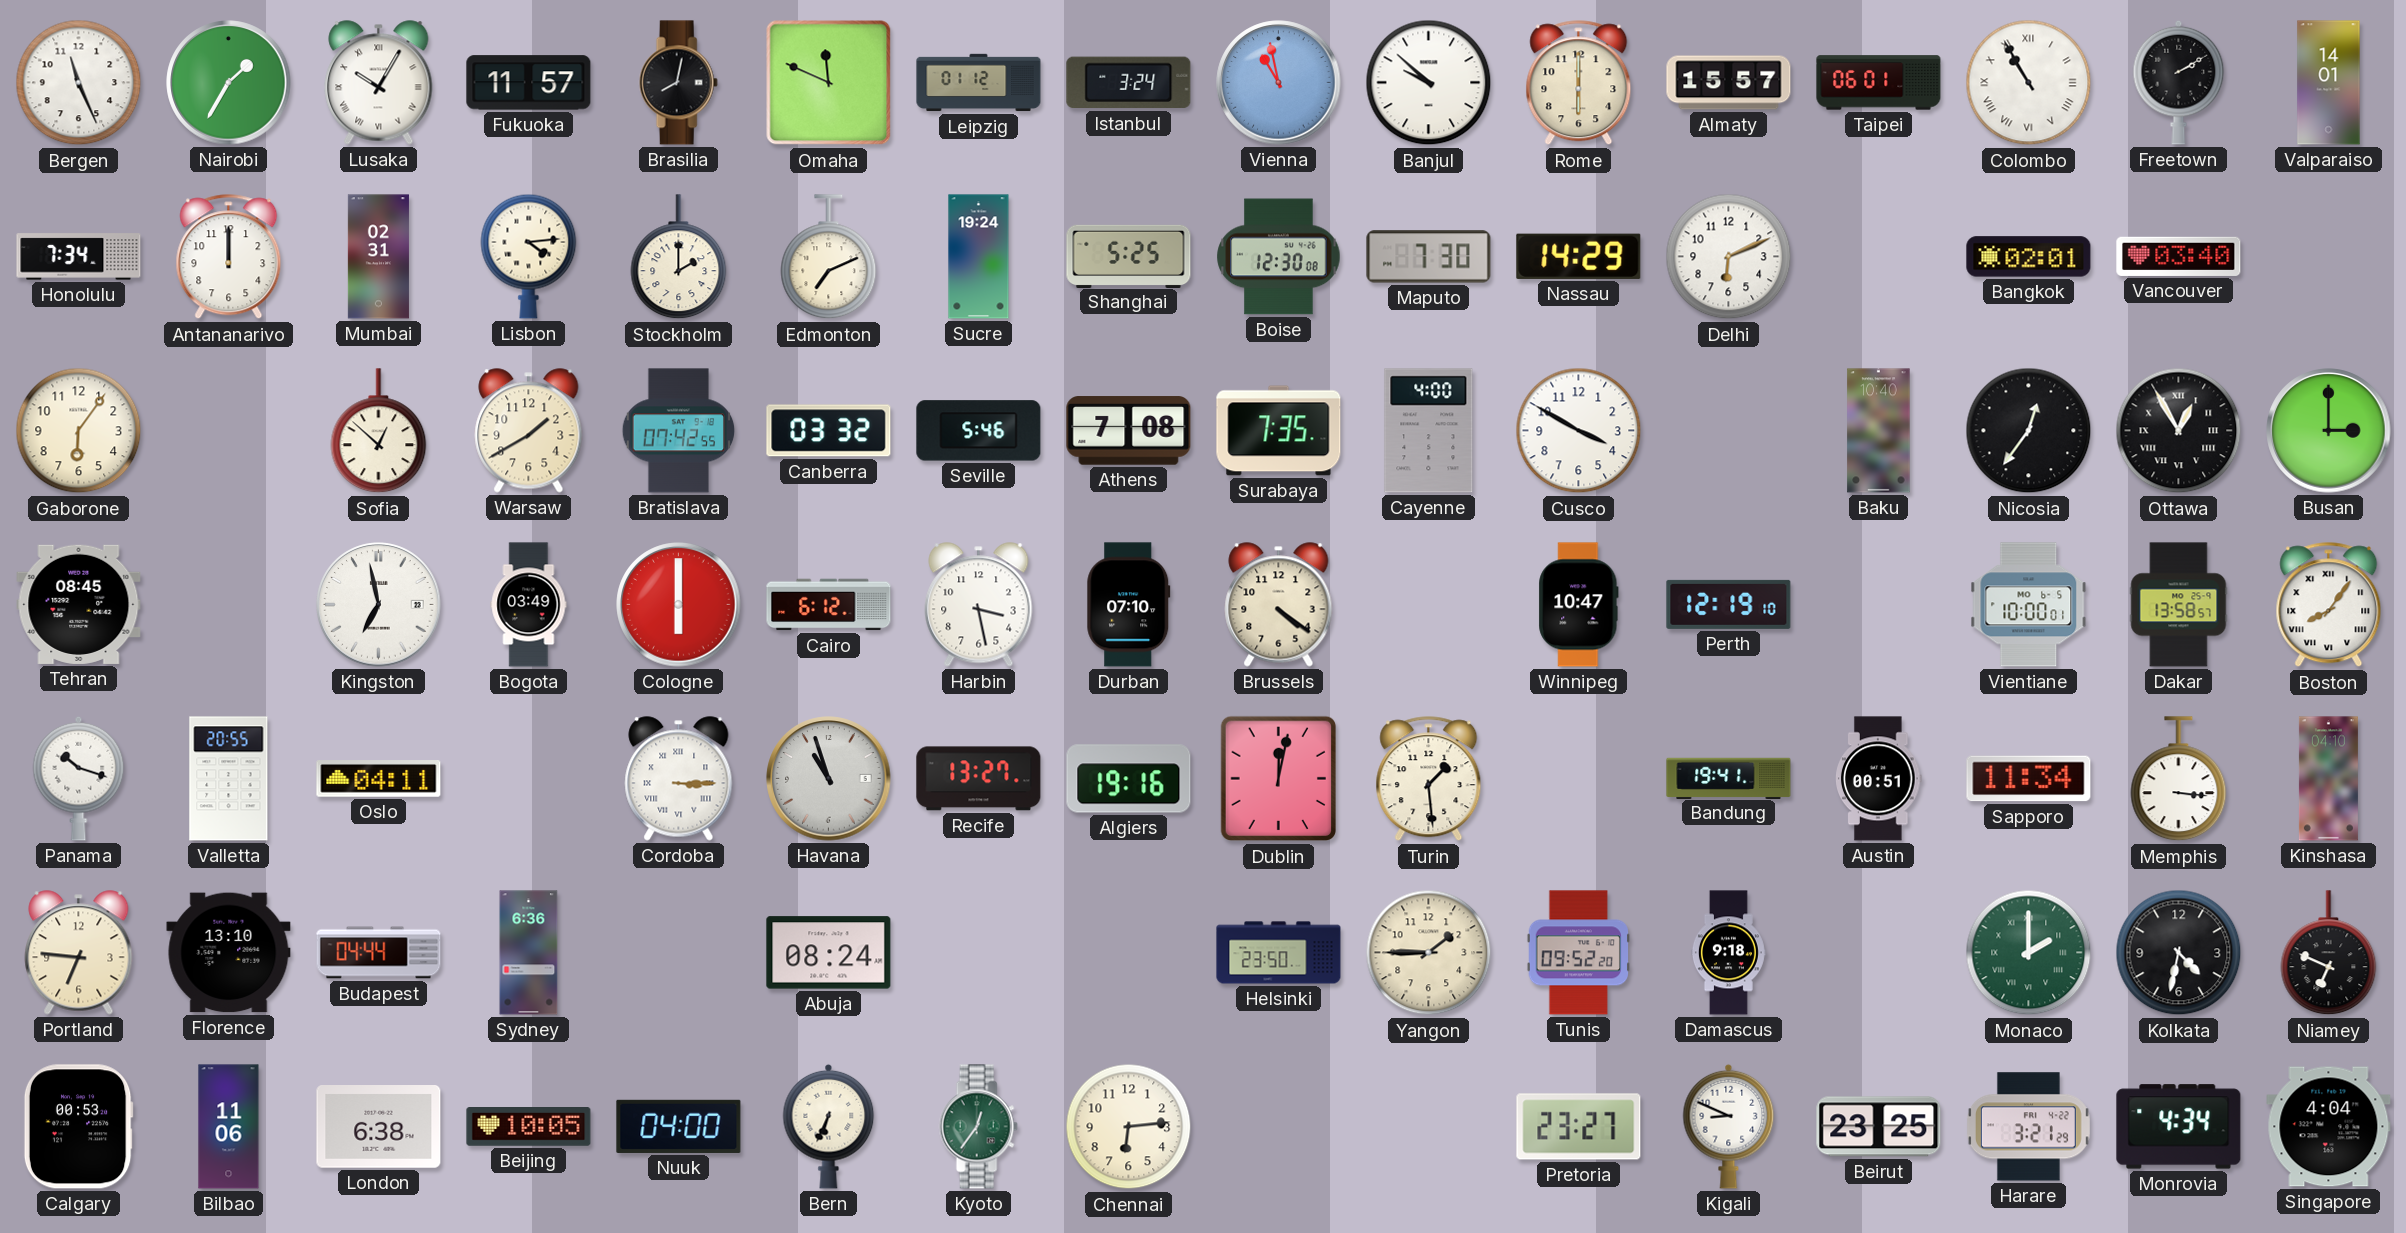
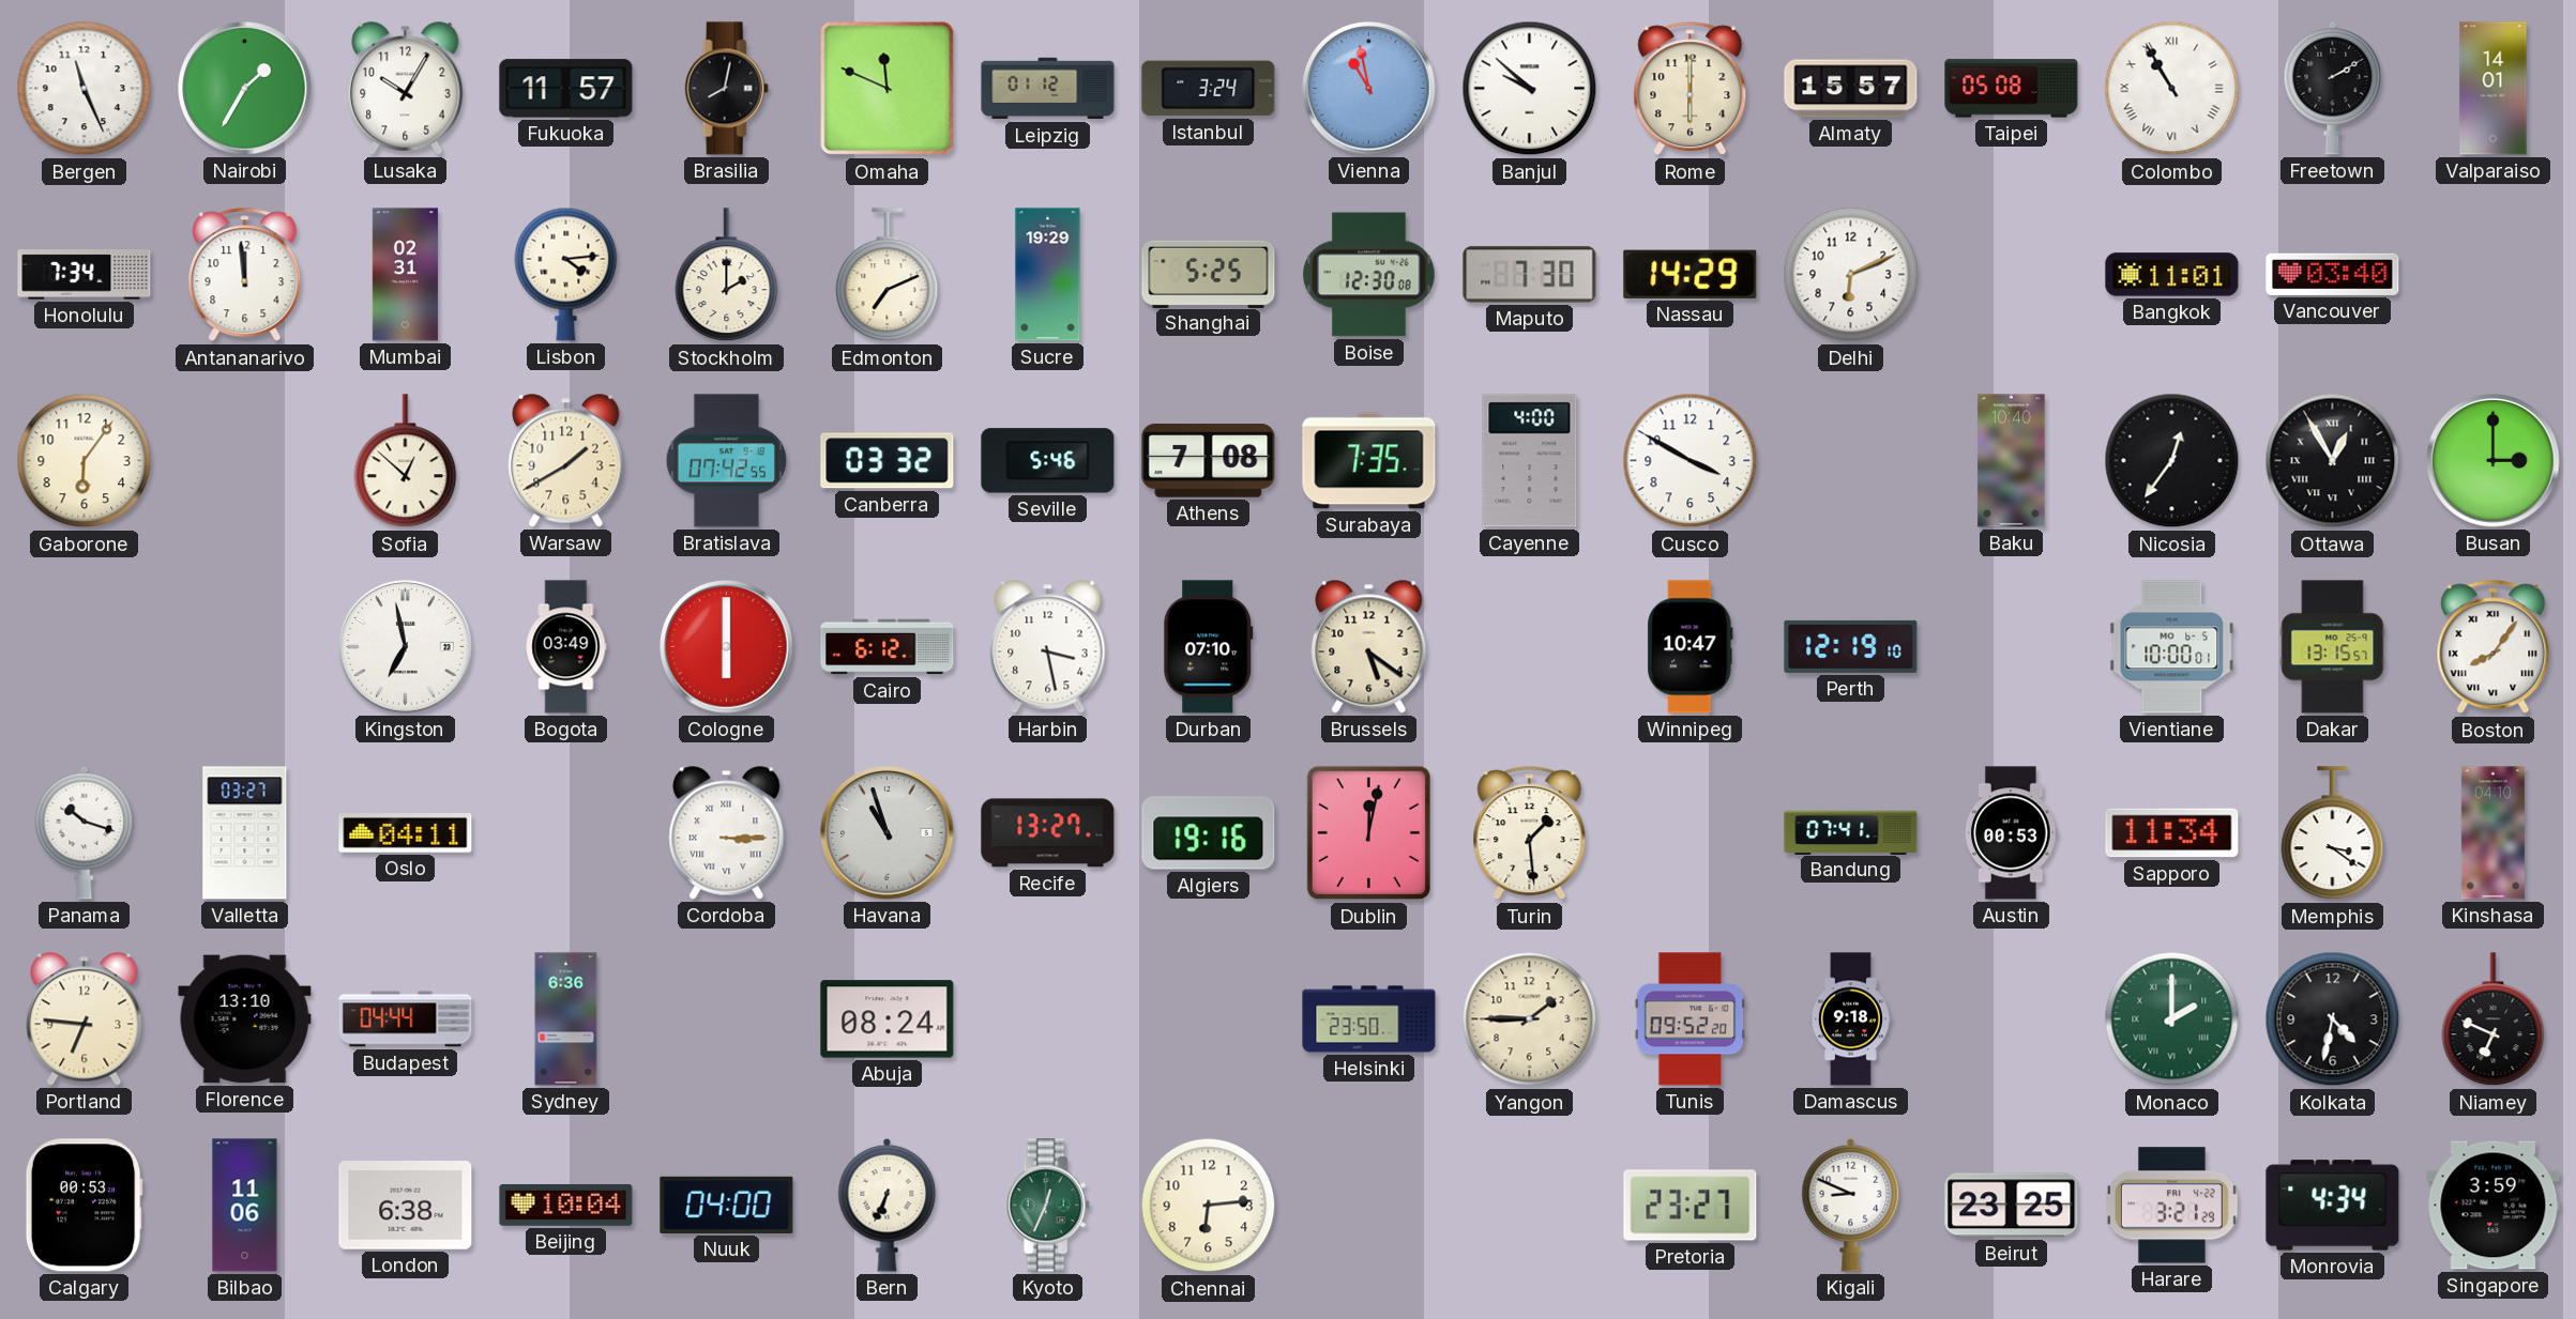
Lusaka numerals: Roman -> Arabic (406, 89)
Taipei: 06:01 -> 05:08 (2012, 89)
Antananarivo: 12:00 -> 11:59 (245, 275)
Sucre: 19:24 -> 19:29 (1048, 275)
Bangkok: 02:01 -> 11:01 (2172, 275)
Tehran: 08:45 -> none (79, 604)
Brussels: 4:21 -> 5:21 (1369, 647)
Dakar: 13:58 -> 13:15 (2333, 647)
Valletta: 20:55 -> 03:27 (245, 833)
Bandung: 19:41 -> 07:41 (1851, 832)
Austin: 00:51 -> 00:53 (2012, 833)
Memphis: 3:16 -> 3:21 (2333, 833)
Beijing: 10:05 -> 10:04 (566, 1206)
Kyoto: 12:36 -> 12:34 (1047, 1206)
Singapore: 4:04 -> 3:59 (2494, 1206)
